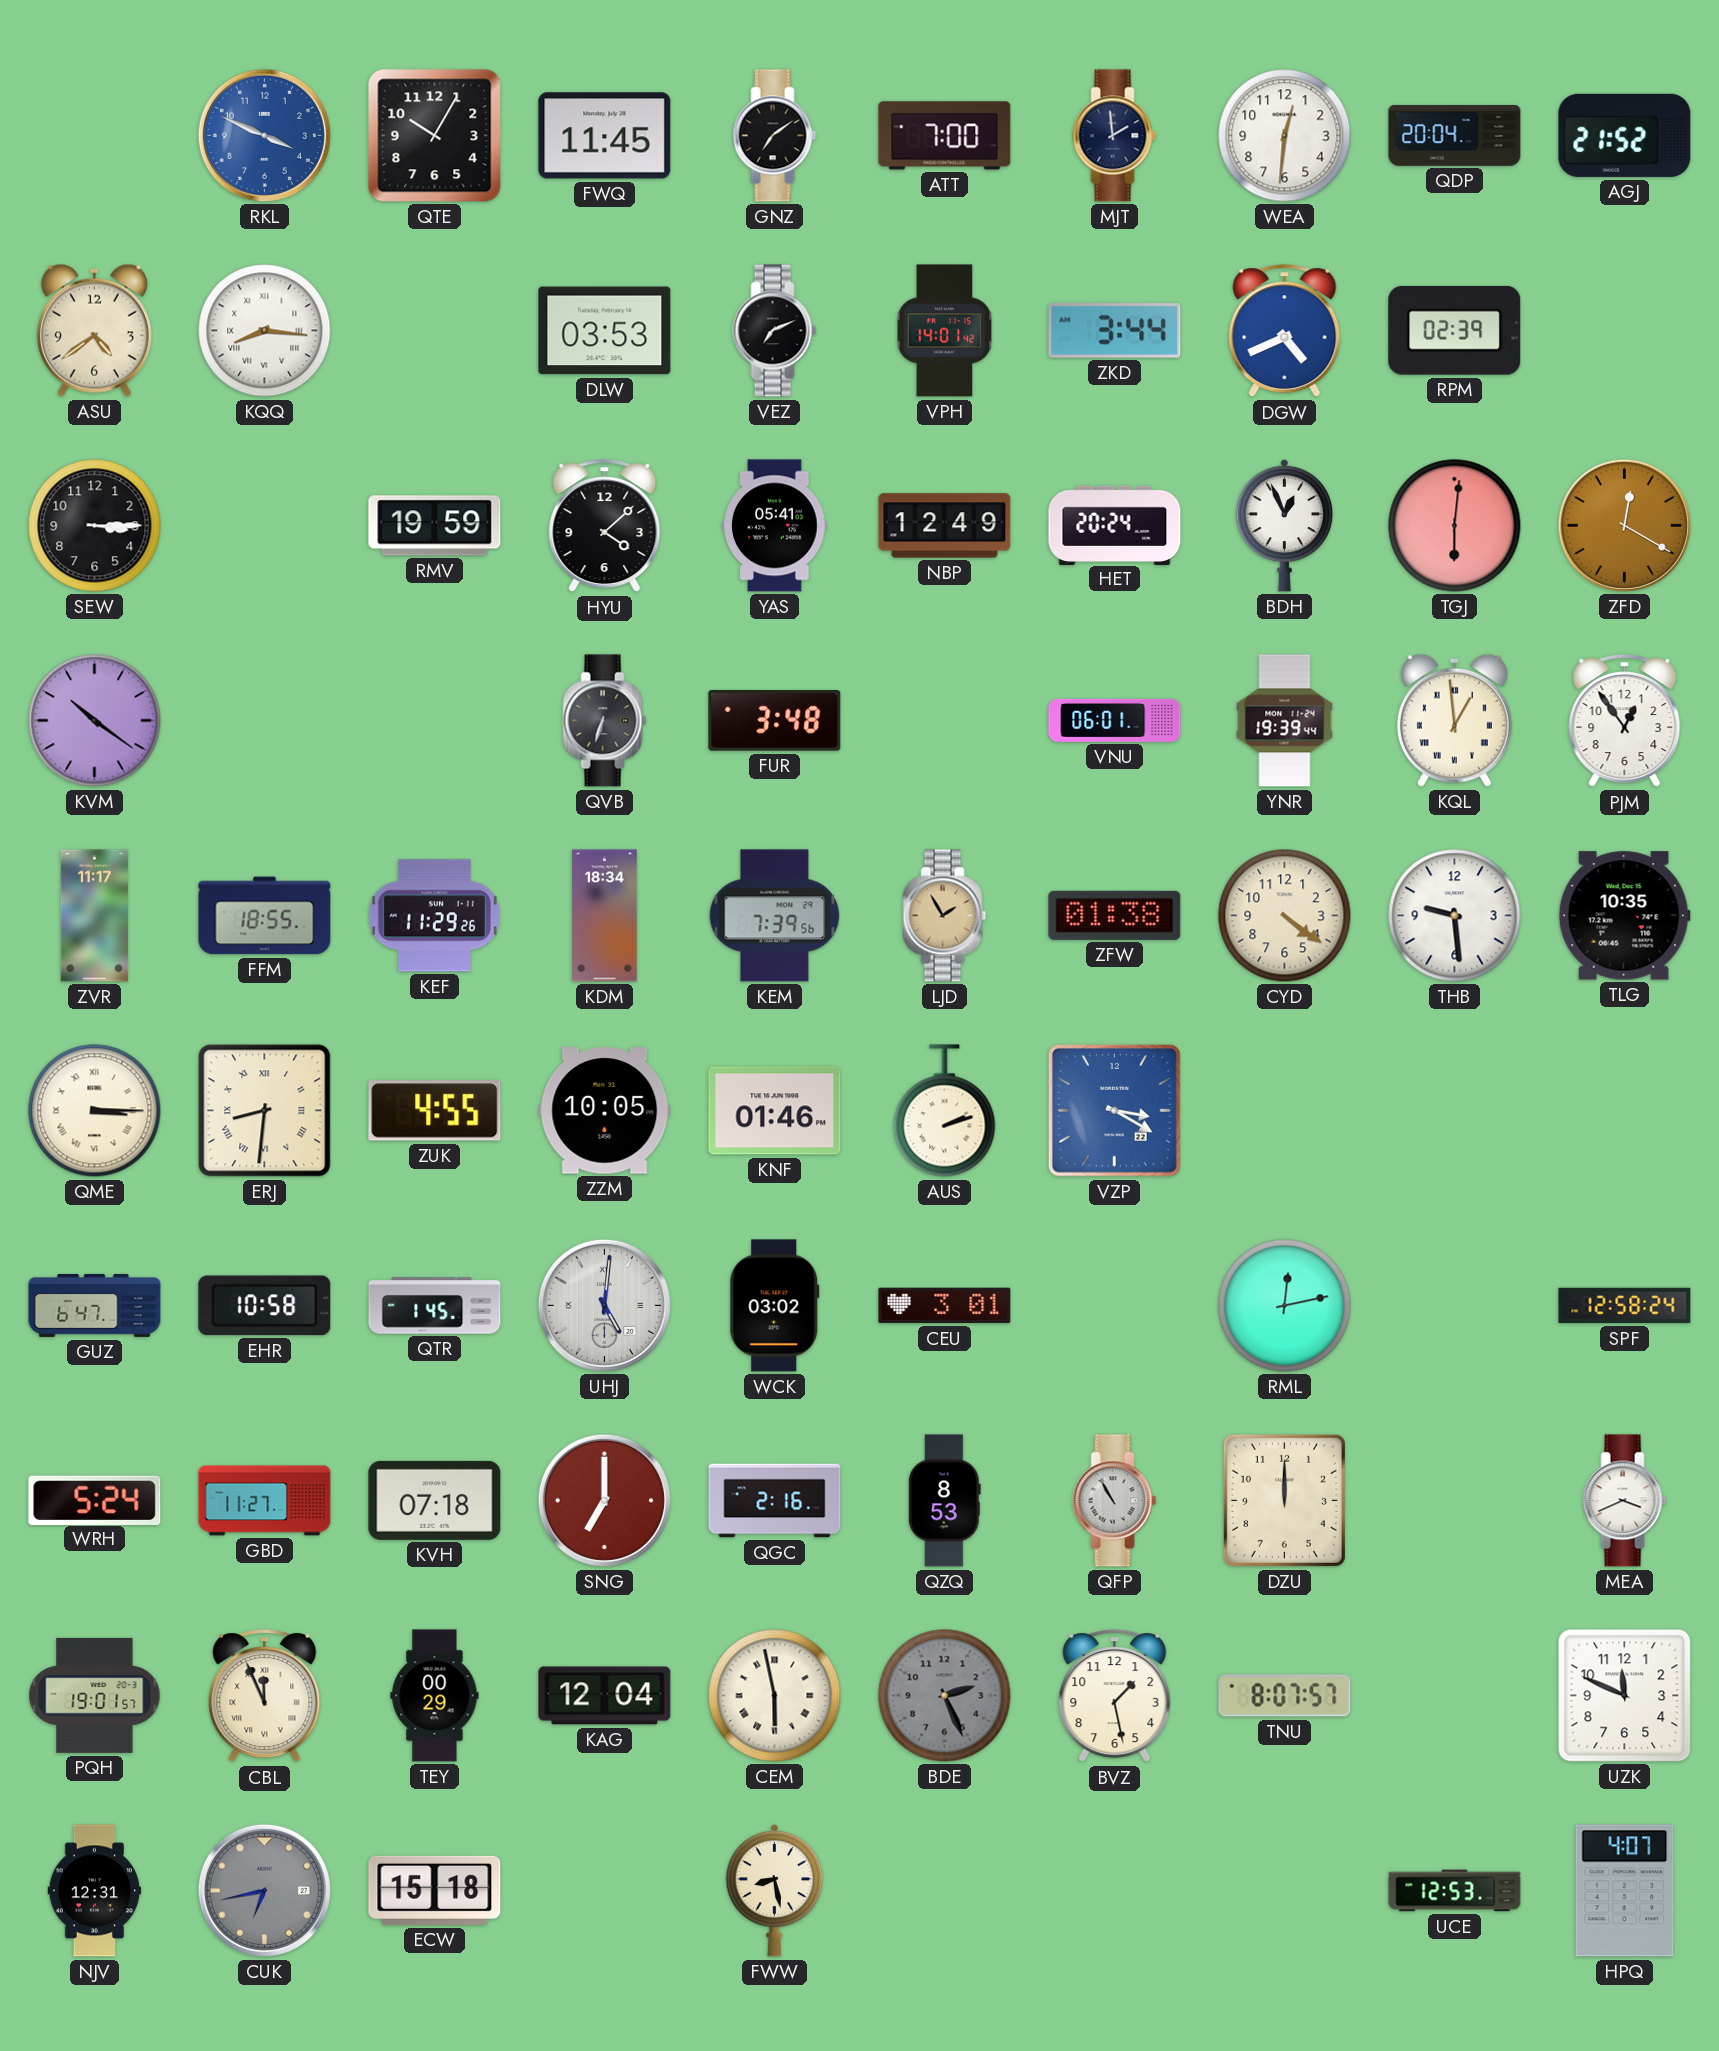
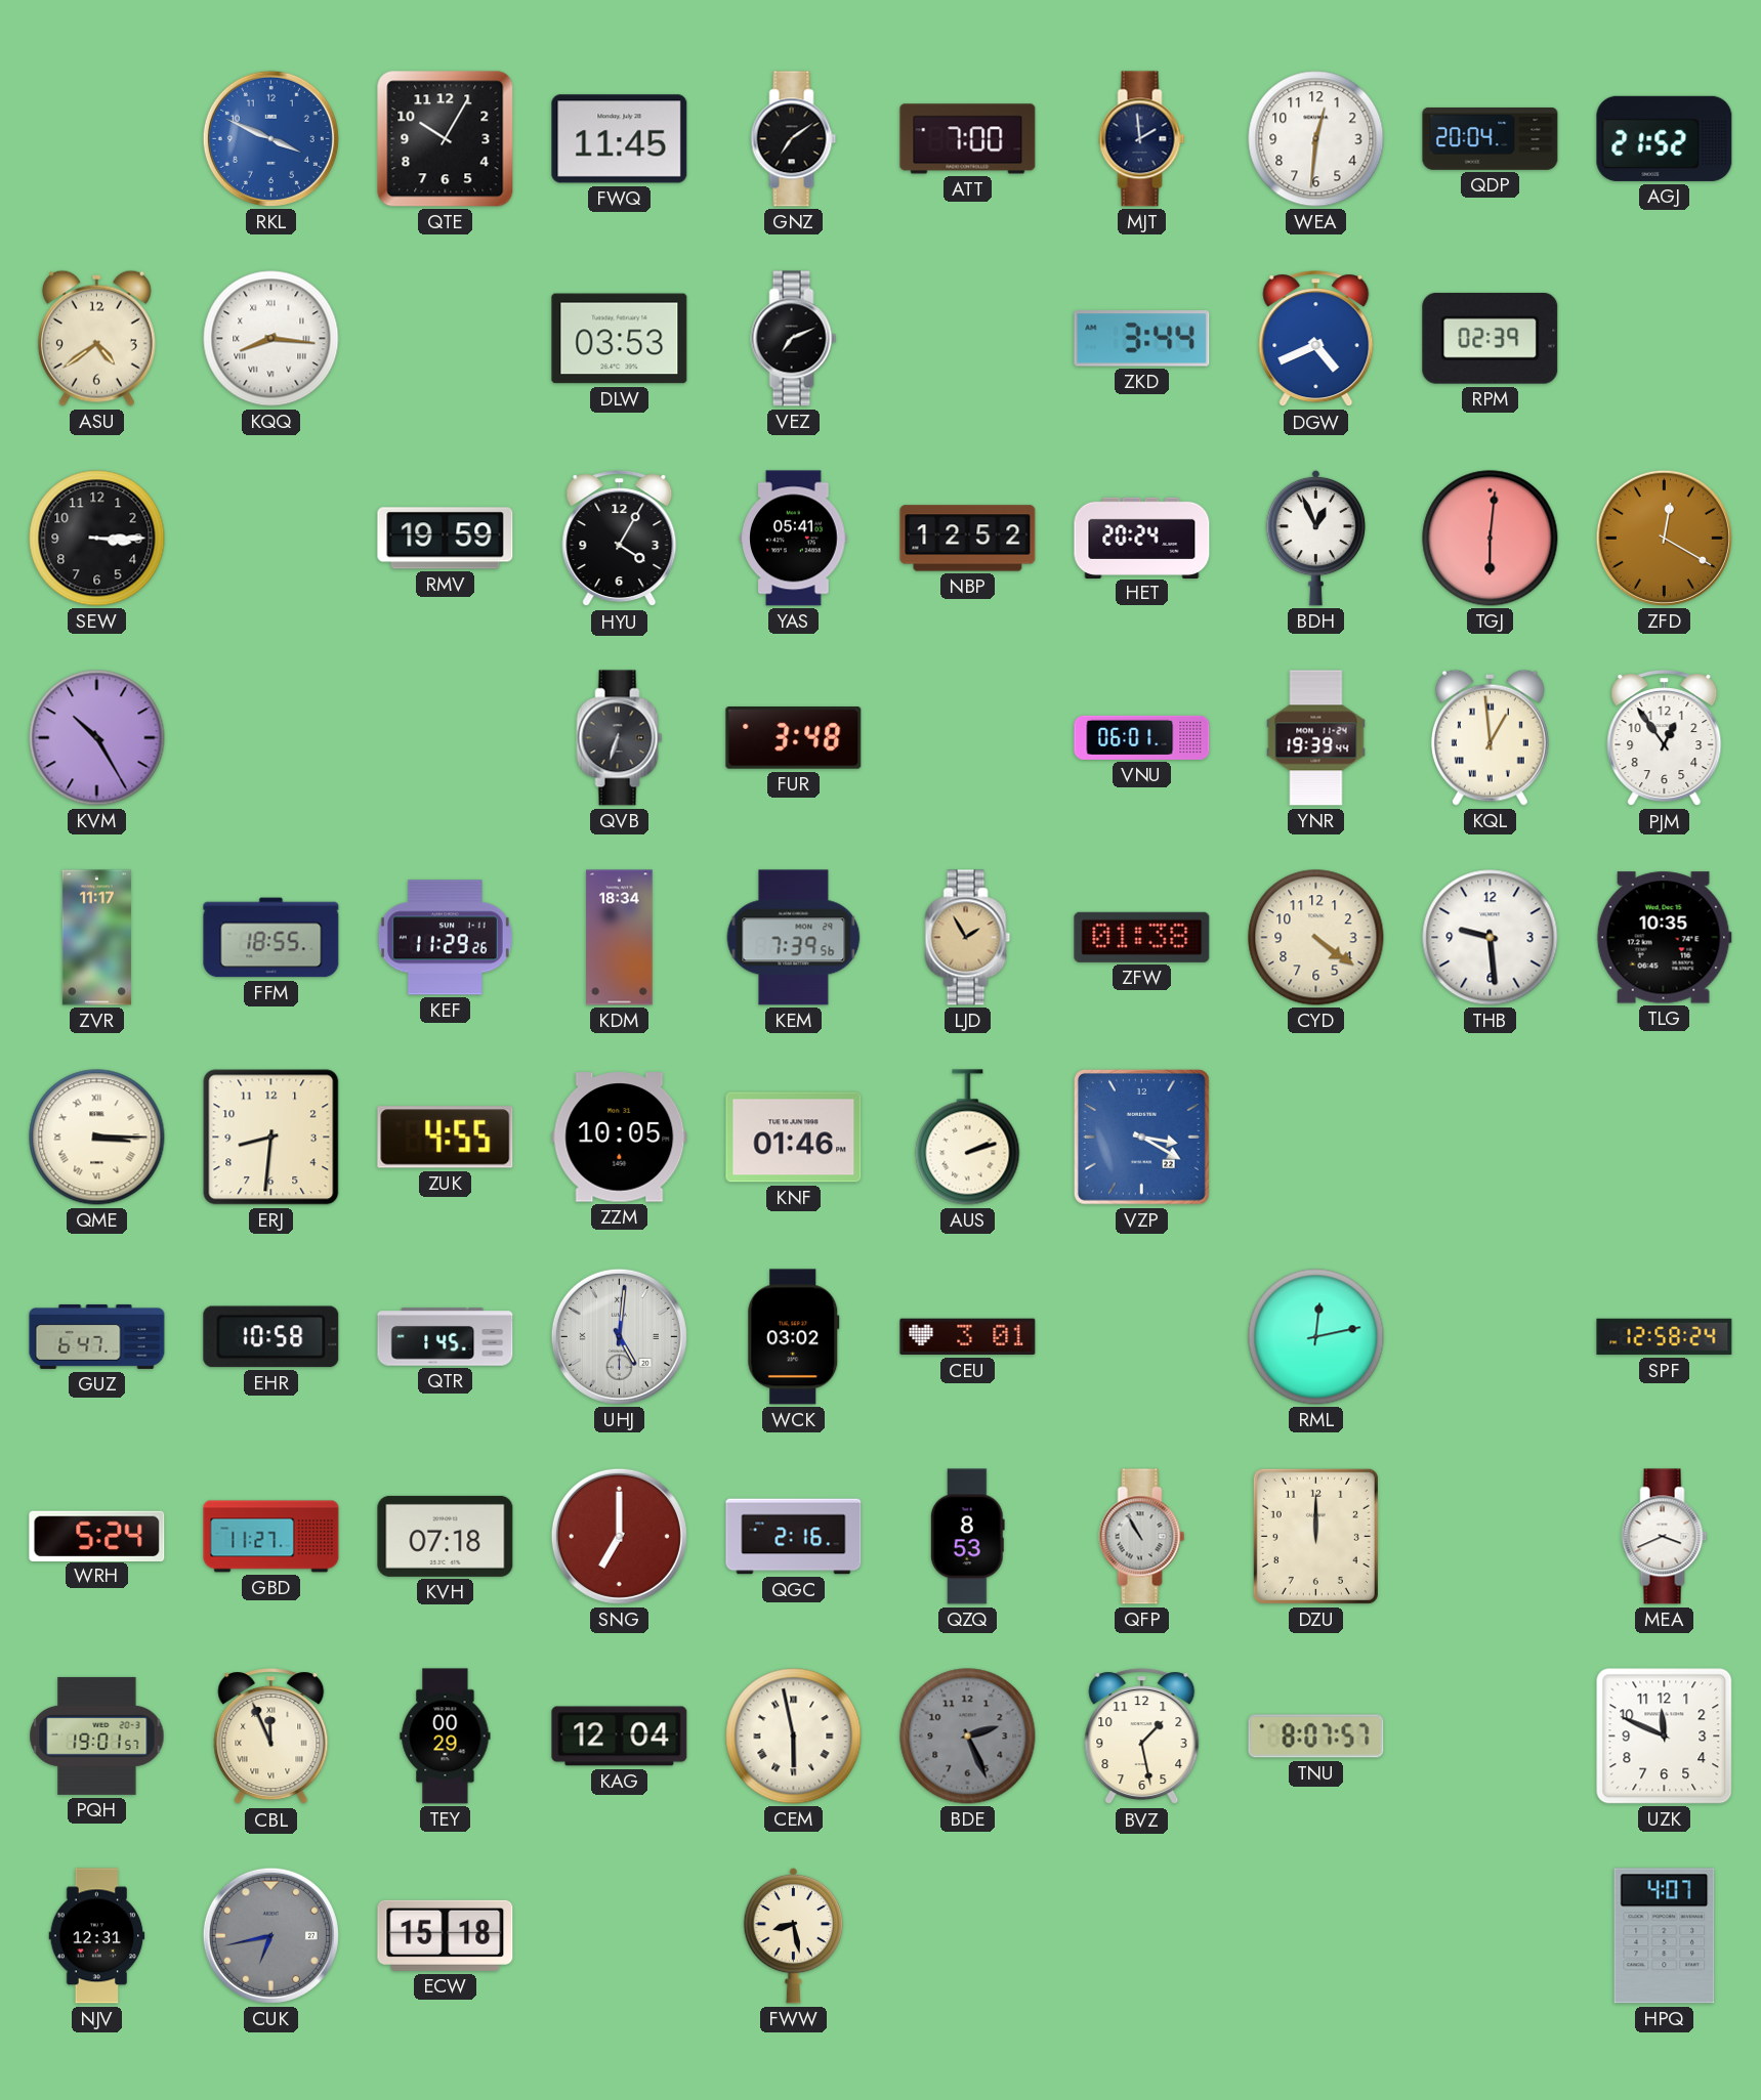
VPH: 14:01 -> none (945, 331)
HYU: 4:08 -> 4:05 (620, 539)
NBP: 12:49 -> 12:52 (968, 539)
KVM: 10:21 -> 10:25 (97, 738)
ERJ numerals: Roman -> Arabic (271, 1138)
UCE: 12:53 -> none (1455, 1891)
